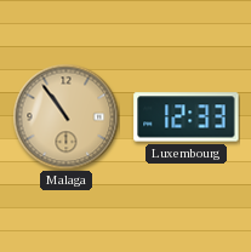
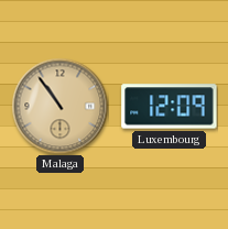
Luxembourg: 12:33 -> 12:09 (170, 107)
